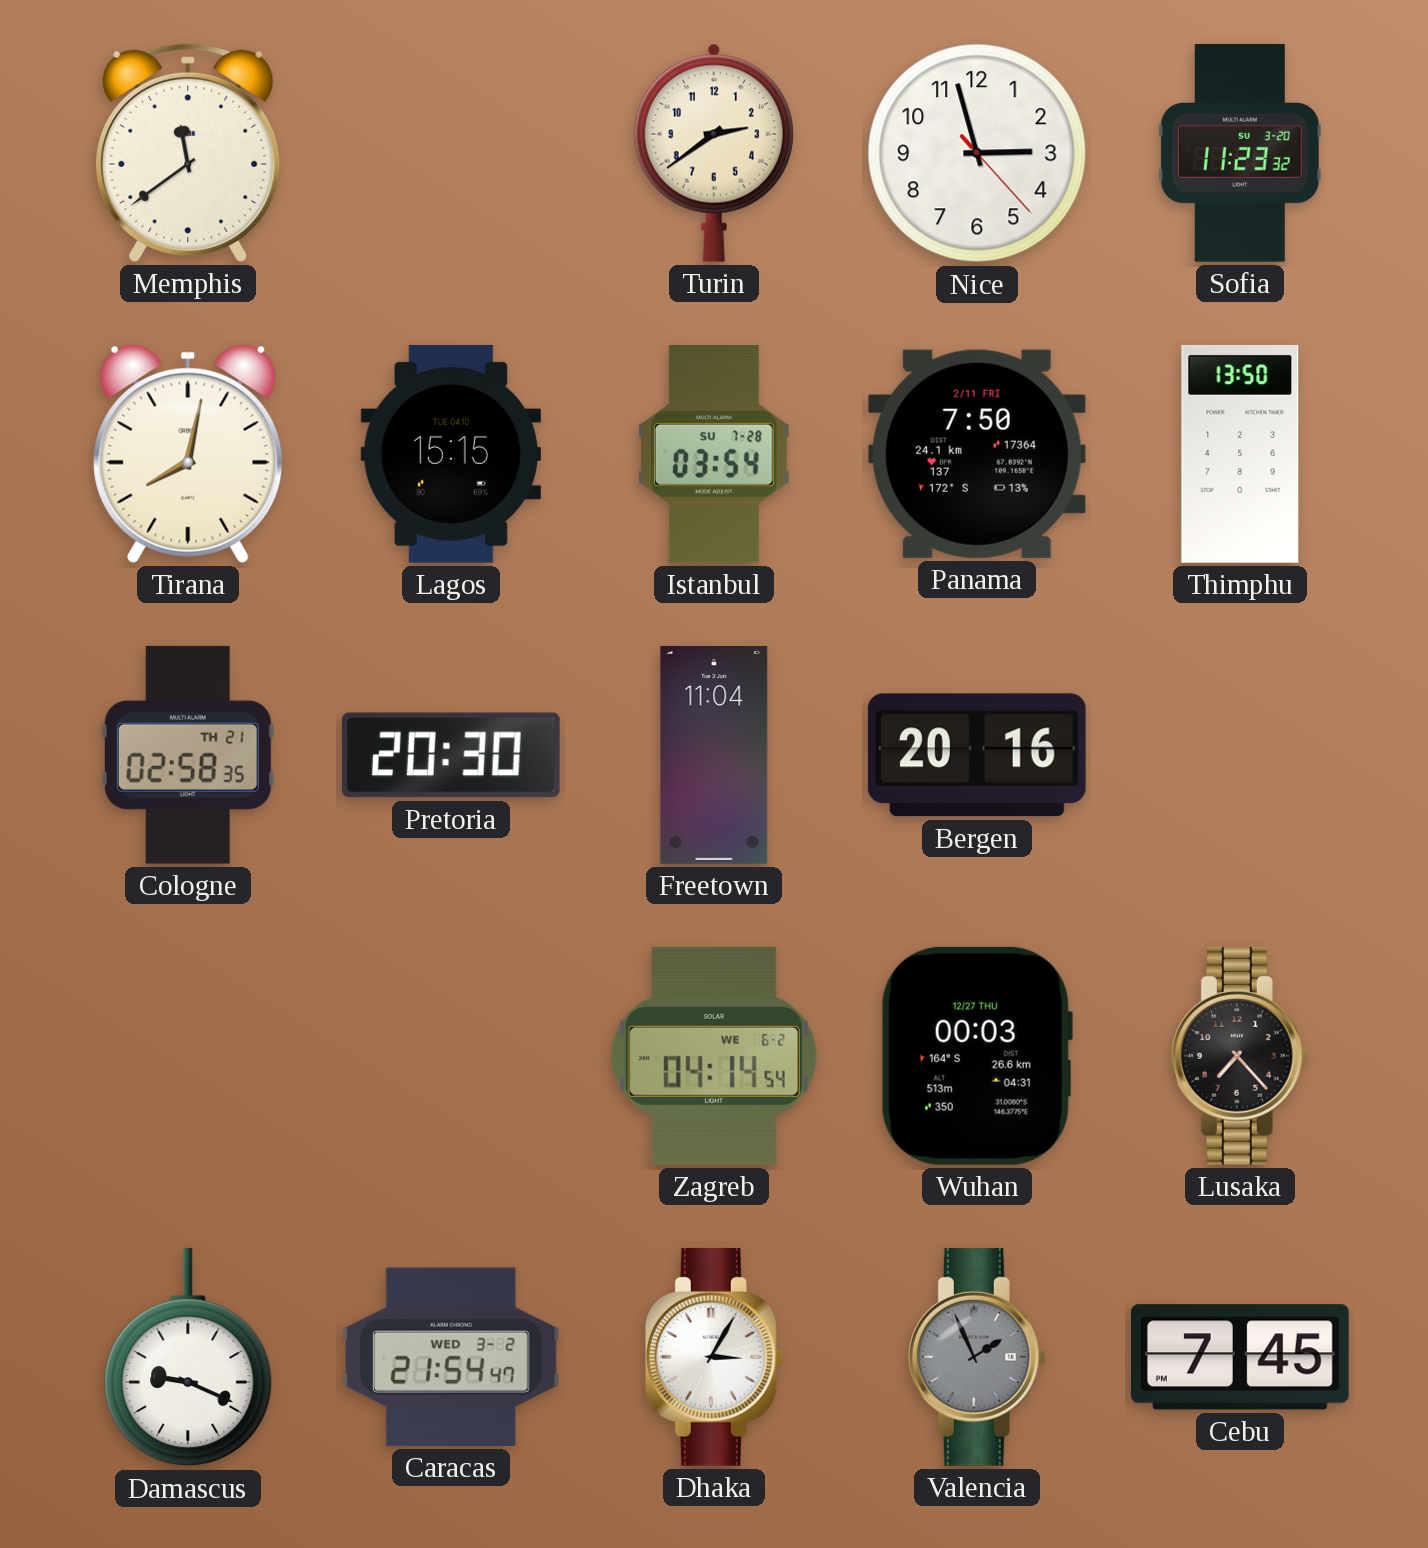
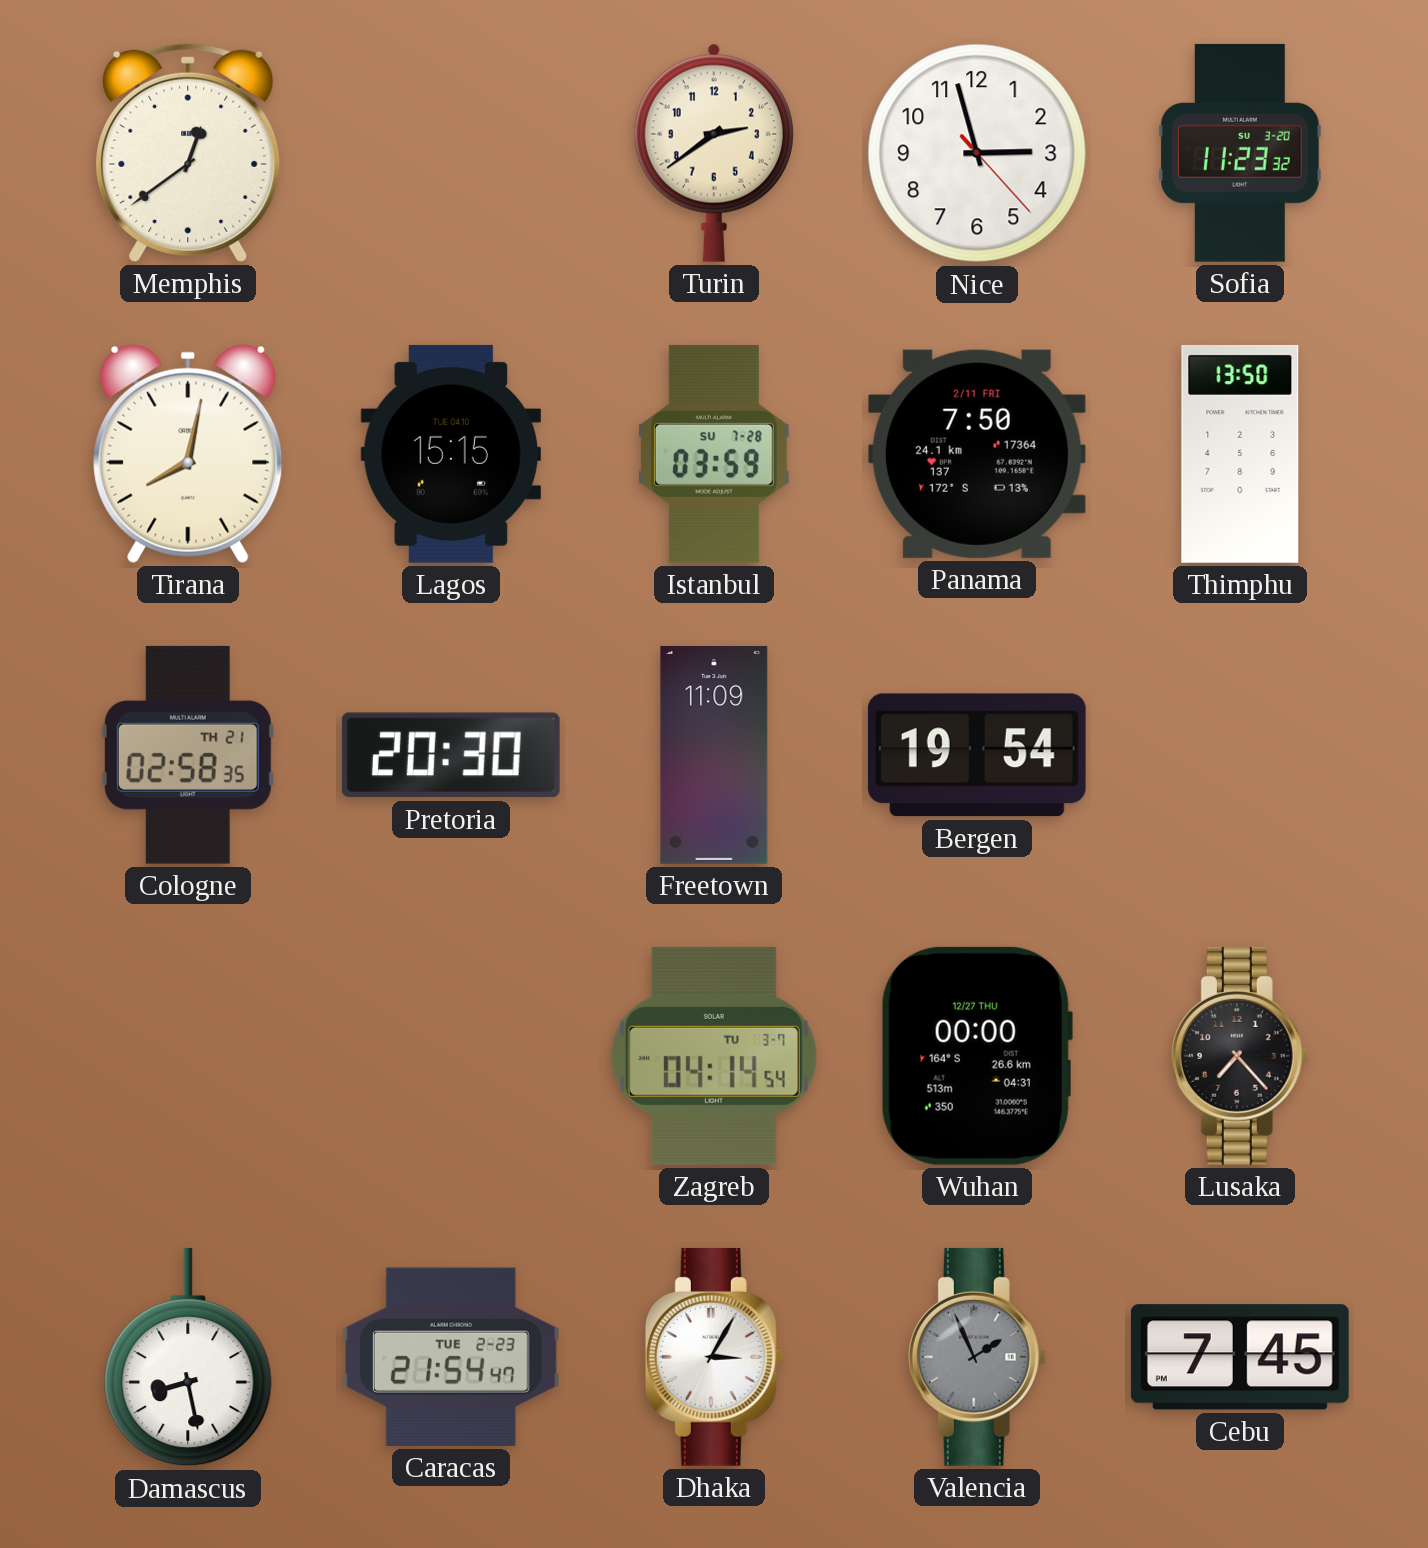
Memphis: 11:39 -> 12:39 (188, 153)
Istanbul: 03:54 -> 03:59 (714, 454)
Freetown: 11:04 -> 11:09 (714, 755)
Bergen: 20:16 -> 19:54 (977, 755)
Zagreb date: WE 6-2 -> TU 3-7 (714, 1056)
Wuhan: 00:03 -> 00:00 (977, 1056)
Damascus: 9:19 -> 8:28 (188, 1357)
Caracas date: WED 3-2 -> TUE 2-23 (451, 1357)
